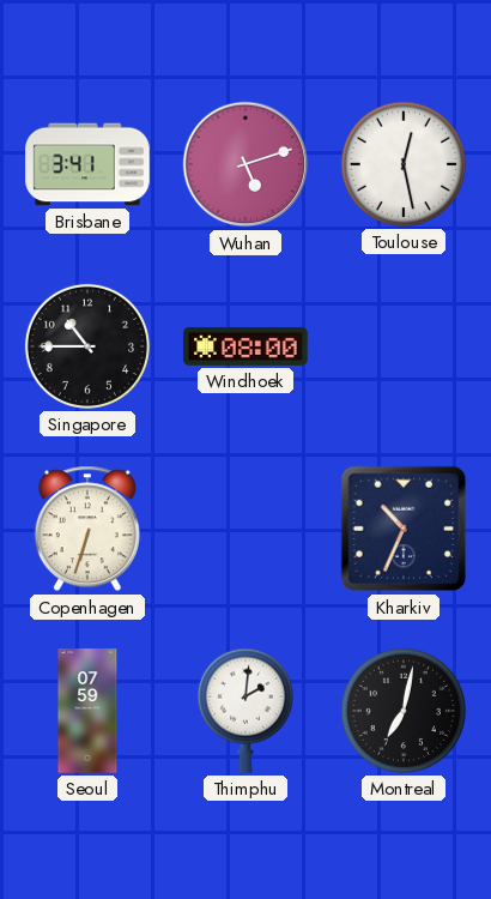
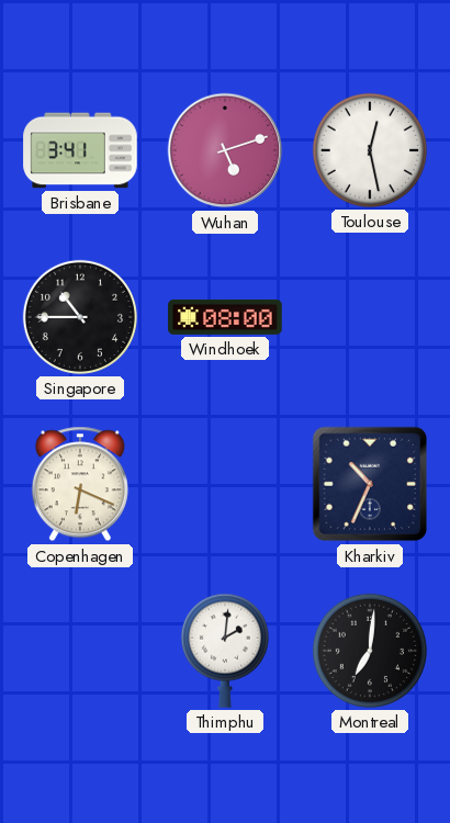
Copenhagen: 6:33 -> 6:19 (80, 484)
Seoul: 07:59 -> none (87, 711)
Montreal: 7:02 -> 7:01 (370, 651)
